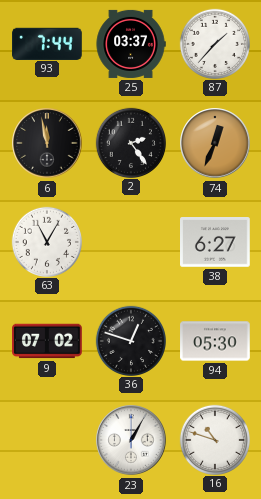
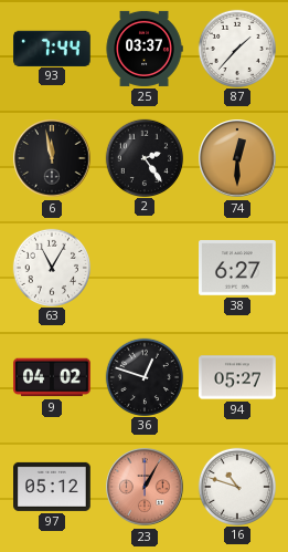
74: 12:34 -> 12:30 (237, 158)
9: 07:02 -> 04:02 (53, 377)
94: 05:30 -> 05:27 (237, 377)
97: none -> 05:12 (53, 487)
23 dial: white -> salmon (145, 487)
